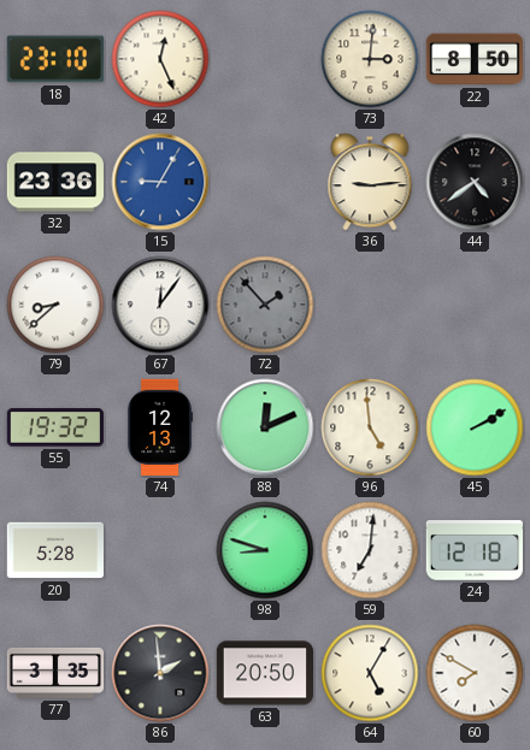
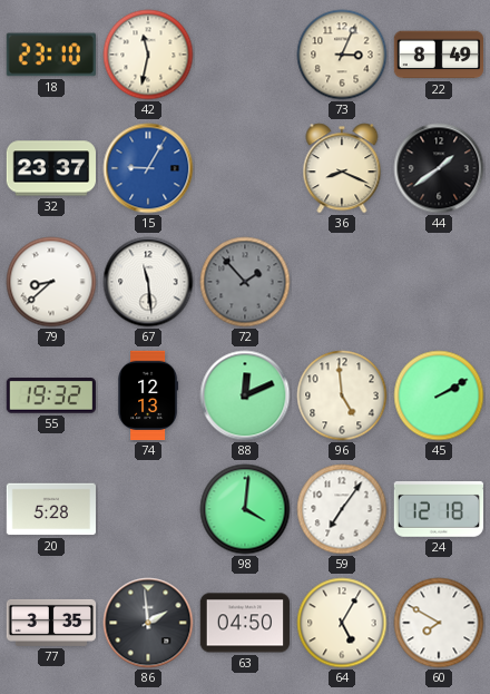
42: 12:26 -> 11:32 (148, 55)
73: 3:01 -> 3:04 (342, 55)
22: 8:50 -> 8:49 (438, 55)
32: 23:36 -> 23:37 (50, 168)
36: 9:14 -> 8:19 (342, 168)
44: 4:39 -> 1:39 (439, 168)
67: 12:06 -> 11:29 (148, 282)
98: 8:48 -> 4:01 (245, 509)
59: 7:01 -> 7:06 (342, 509)
63: 20:50 -> 04:50 (244, 623)
